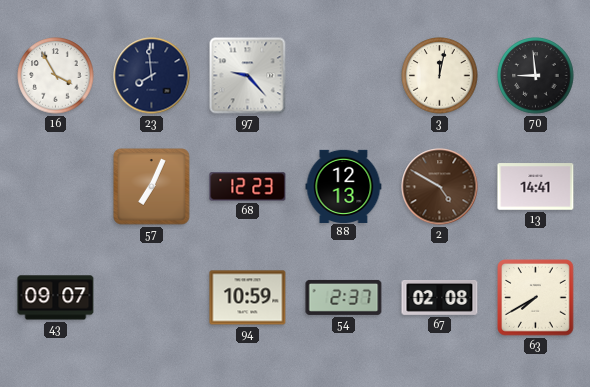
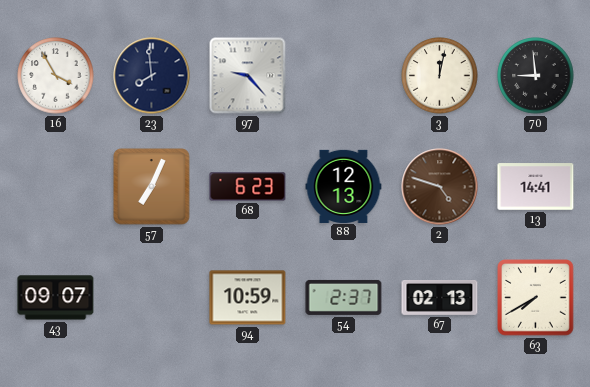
68: 12:23 -> 6:23 (248, 187)
2: 4:50 -> 4:48 (440, 187)
67: 02:08 -> 02:13 (440, 298)
